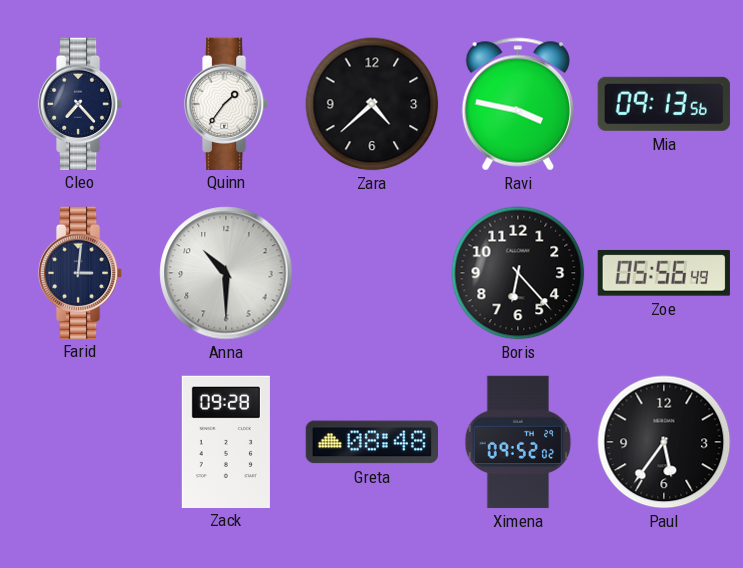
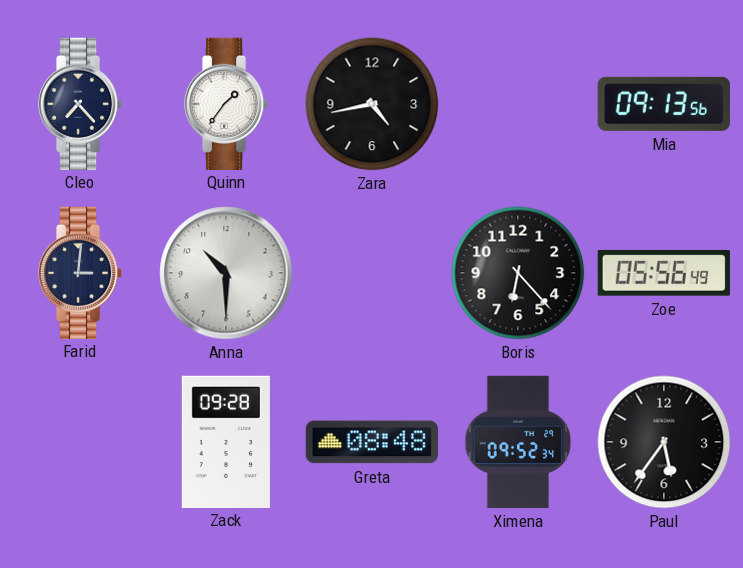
Zara: 4:38 -> 4:43 (372, 104)
Ravi: 3:47 -> none (517, 104)
Ximena: 09:52:02 -> 09:52:34 (518, 442)
